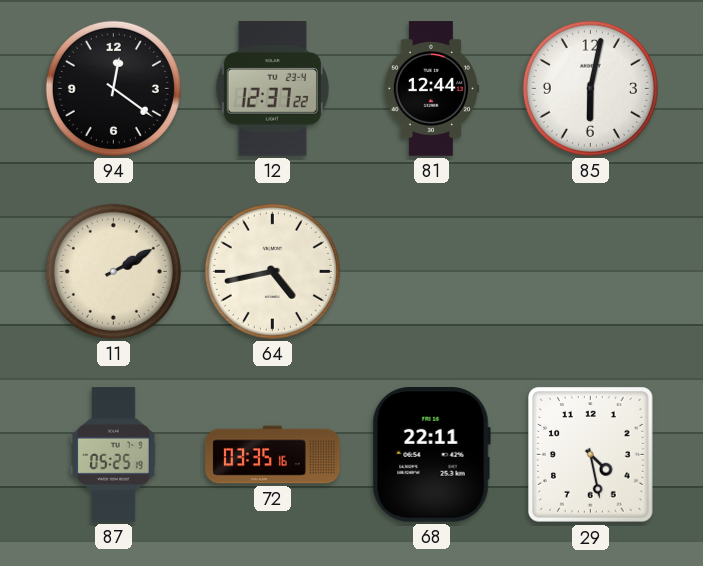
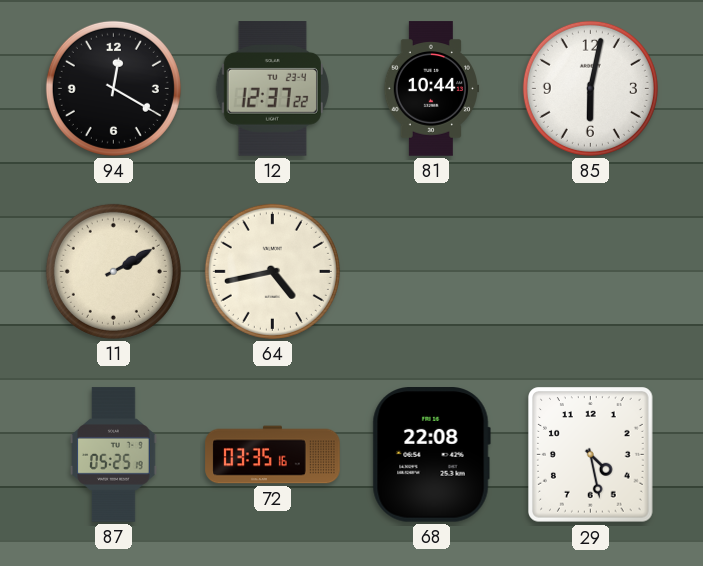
94: 12:21 -> 12:20 (113, 88)
81: 12:44 -> 10:44 (430, 89)
68: 22:11 -> 22:08 (431, 455)
